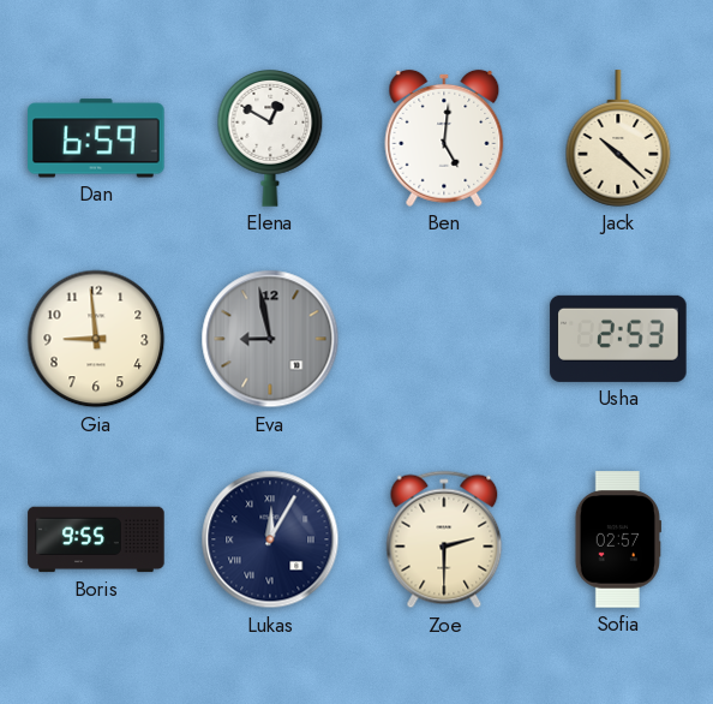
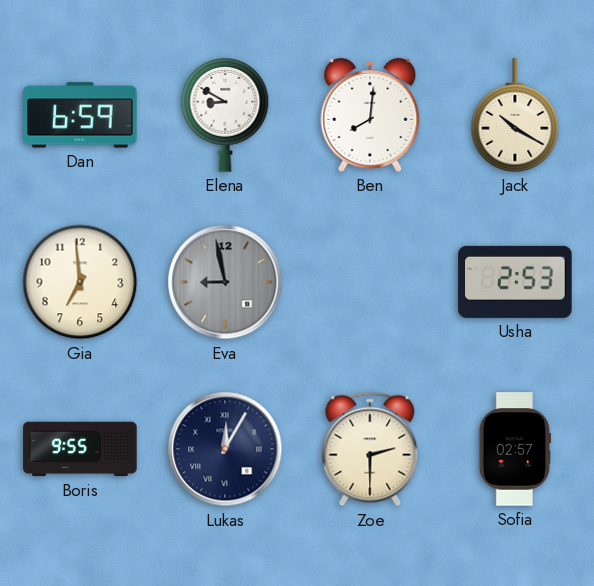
Elena: 12:50 -> 8:50 (225, 116)
Ben: 5:01 -> 8:01 (370, 115)
Jack: 10:22 -> 10:20 (515, 115)
Gia: 8:59 -> 6:59 (80, 282)
